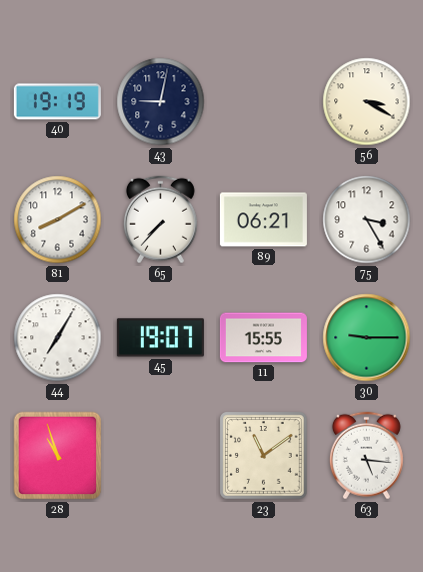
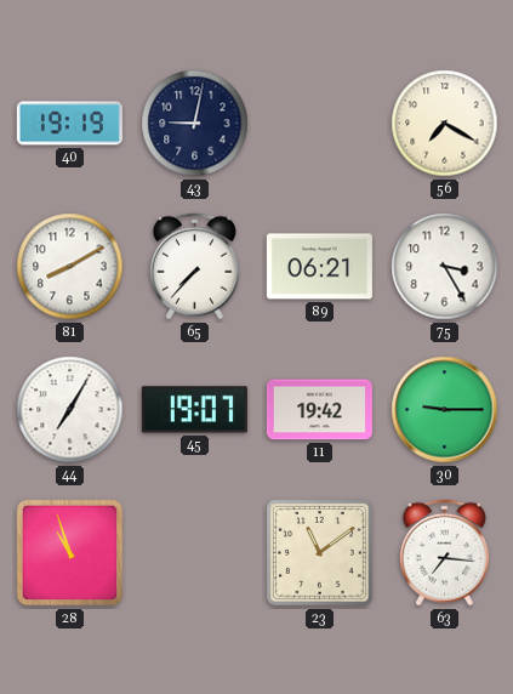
56: 3:20 -> 7:20 (445, 124)
11: 15:55 -> 19:42 (319, 410)
63: 5:16 -> 7:16 (444, 553)
